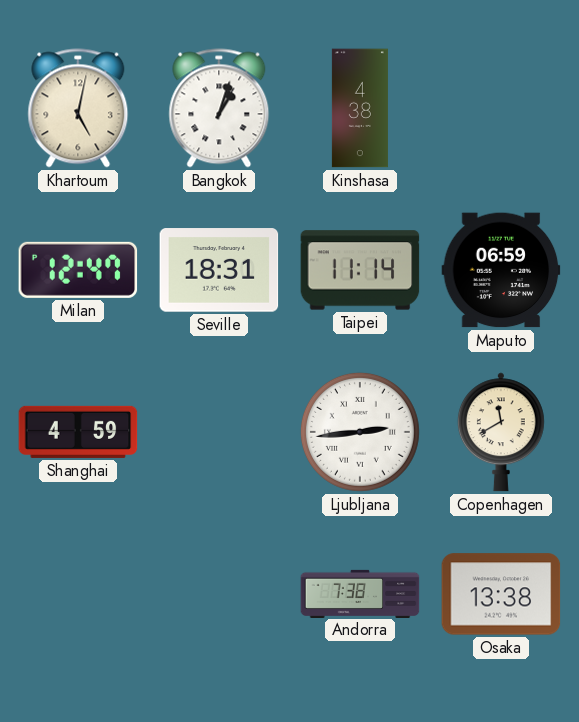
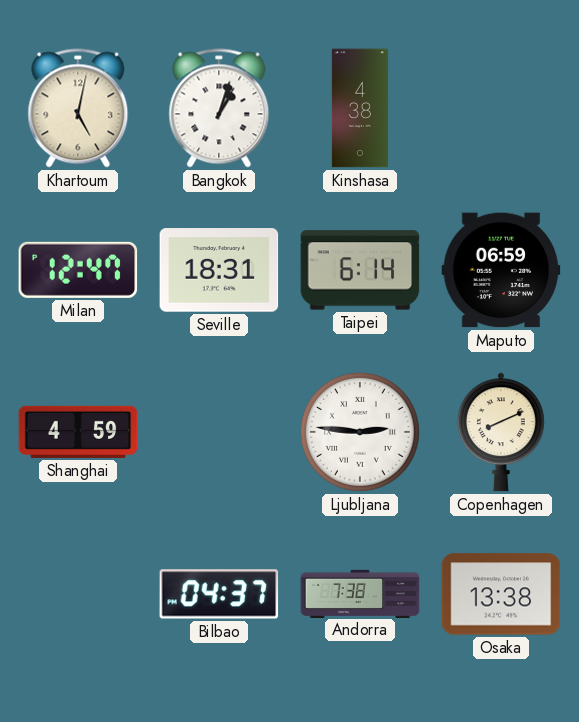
Taipei: 11:14 -> 6:14 (360, 270)
Ljubljana: 2:44 -> 2:46 (360, 432)
Copenhagen: 11:40 -> 8:11 (501, 432)
Bilbao: none -> 04:37 (219, 594)
